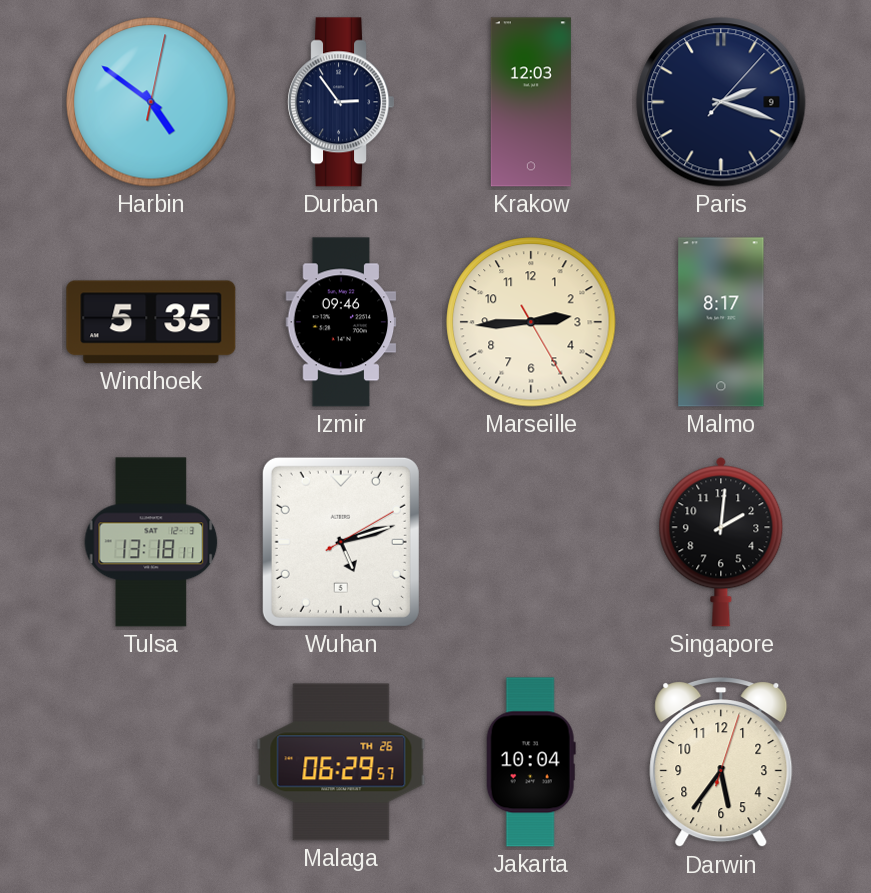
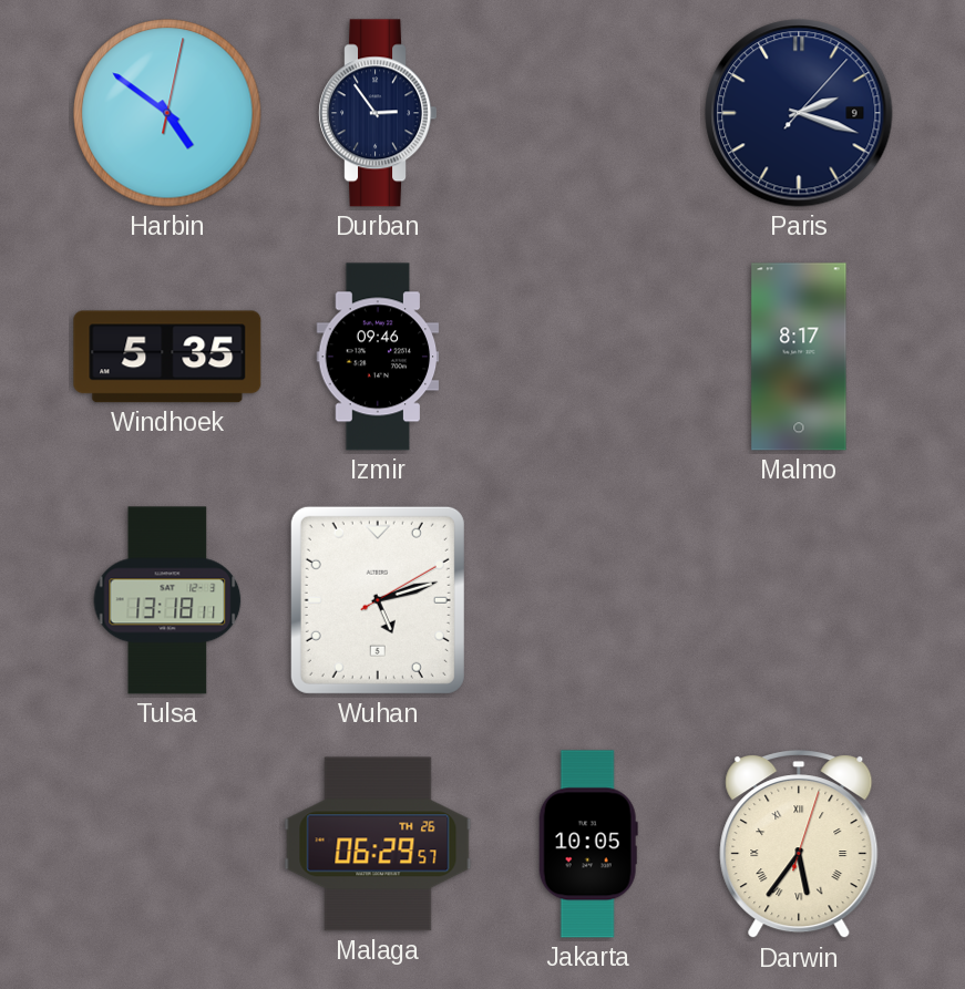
Krakow: 12:03 -> none (531, 102)
Marseille: 2:44 -> none (531, 322)
Singapore: 2:01 -> none (721, 542)
Jakarta: 10:04 -> 10:05 (588, 844)
Darwin numerals: Arabic -> Roman (799, 845)
